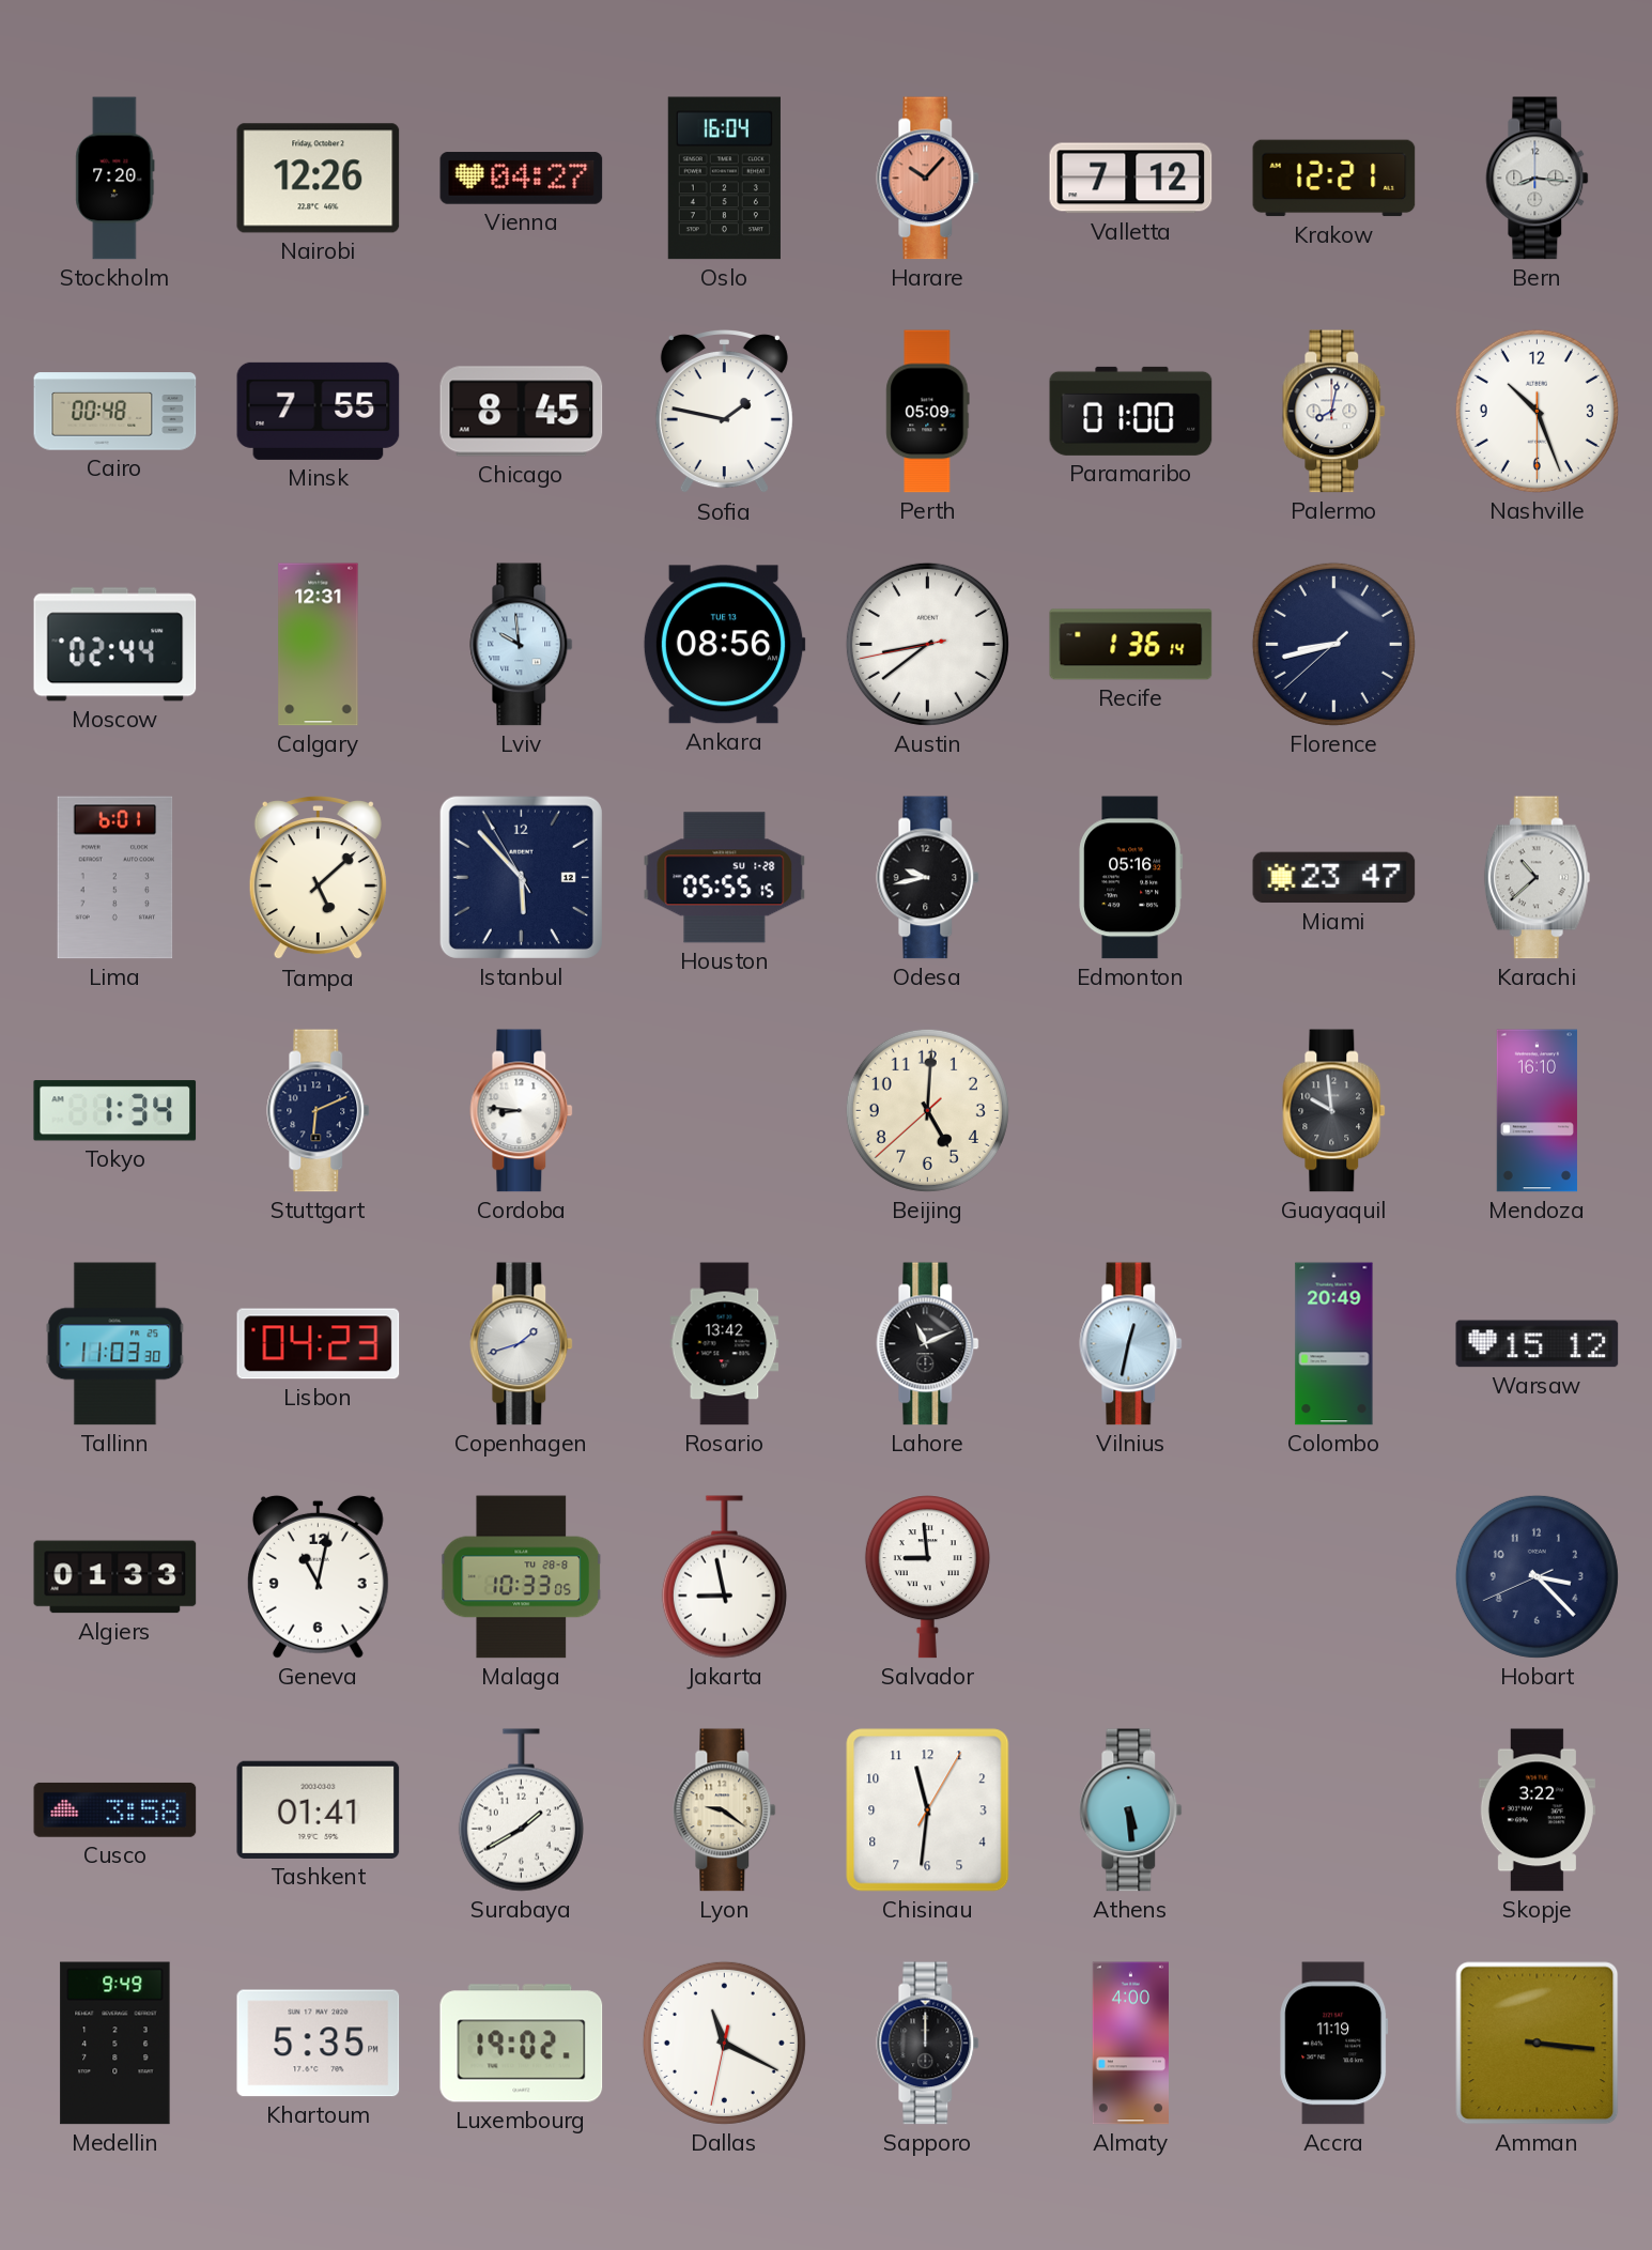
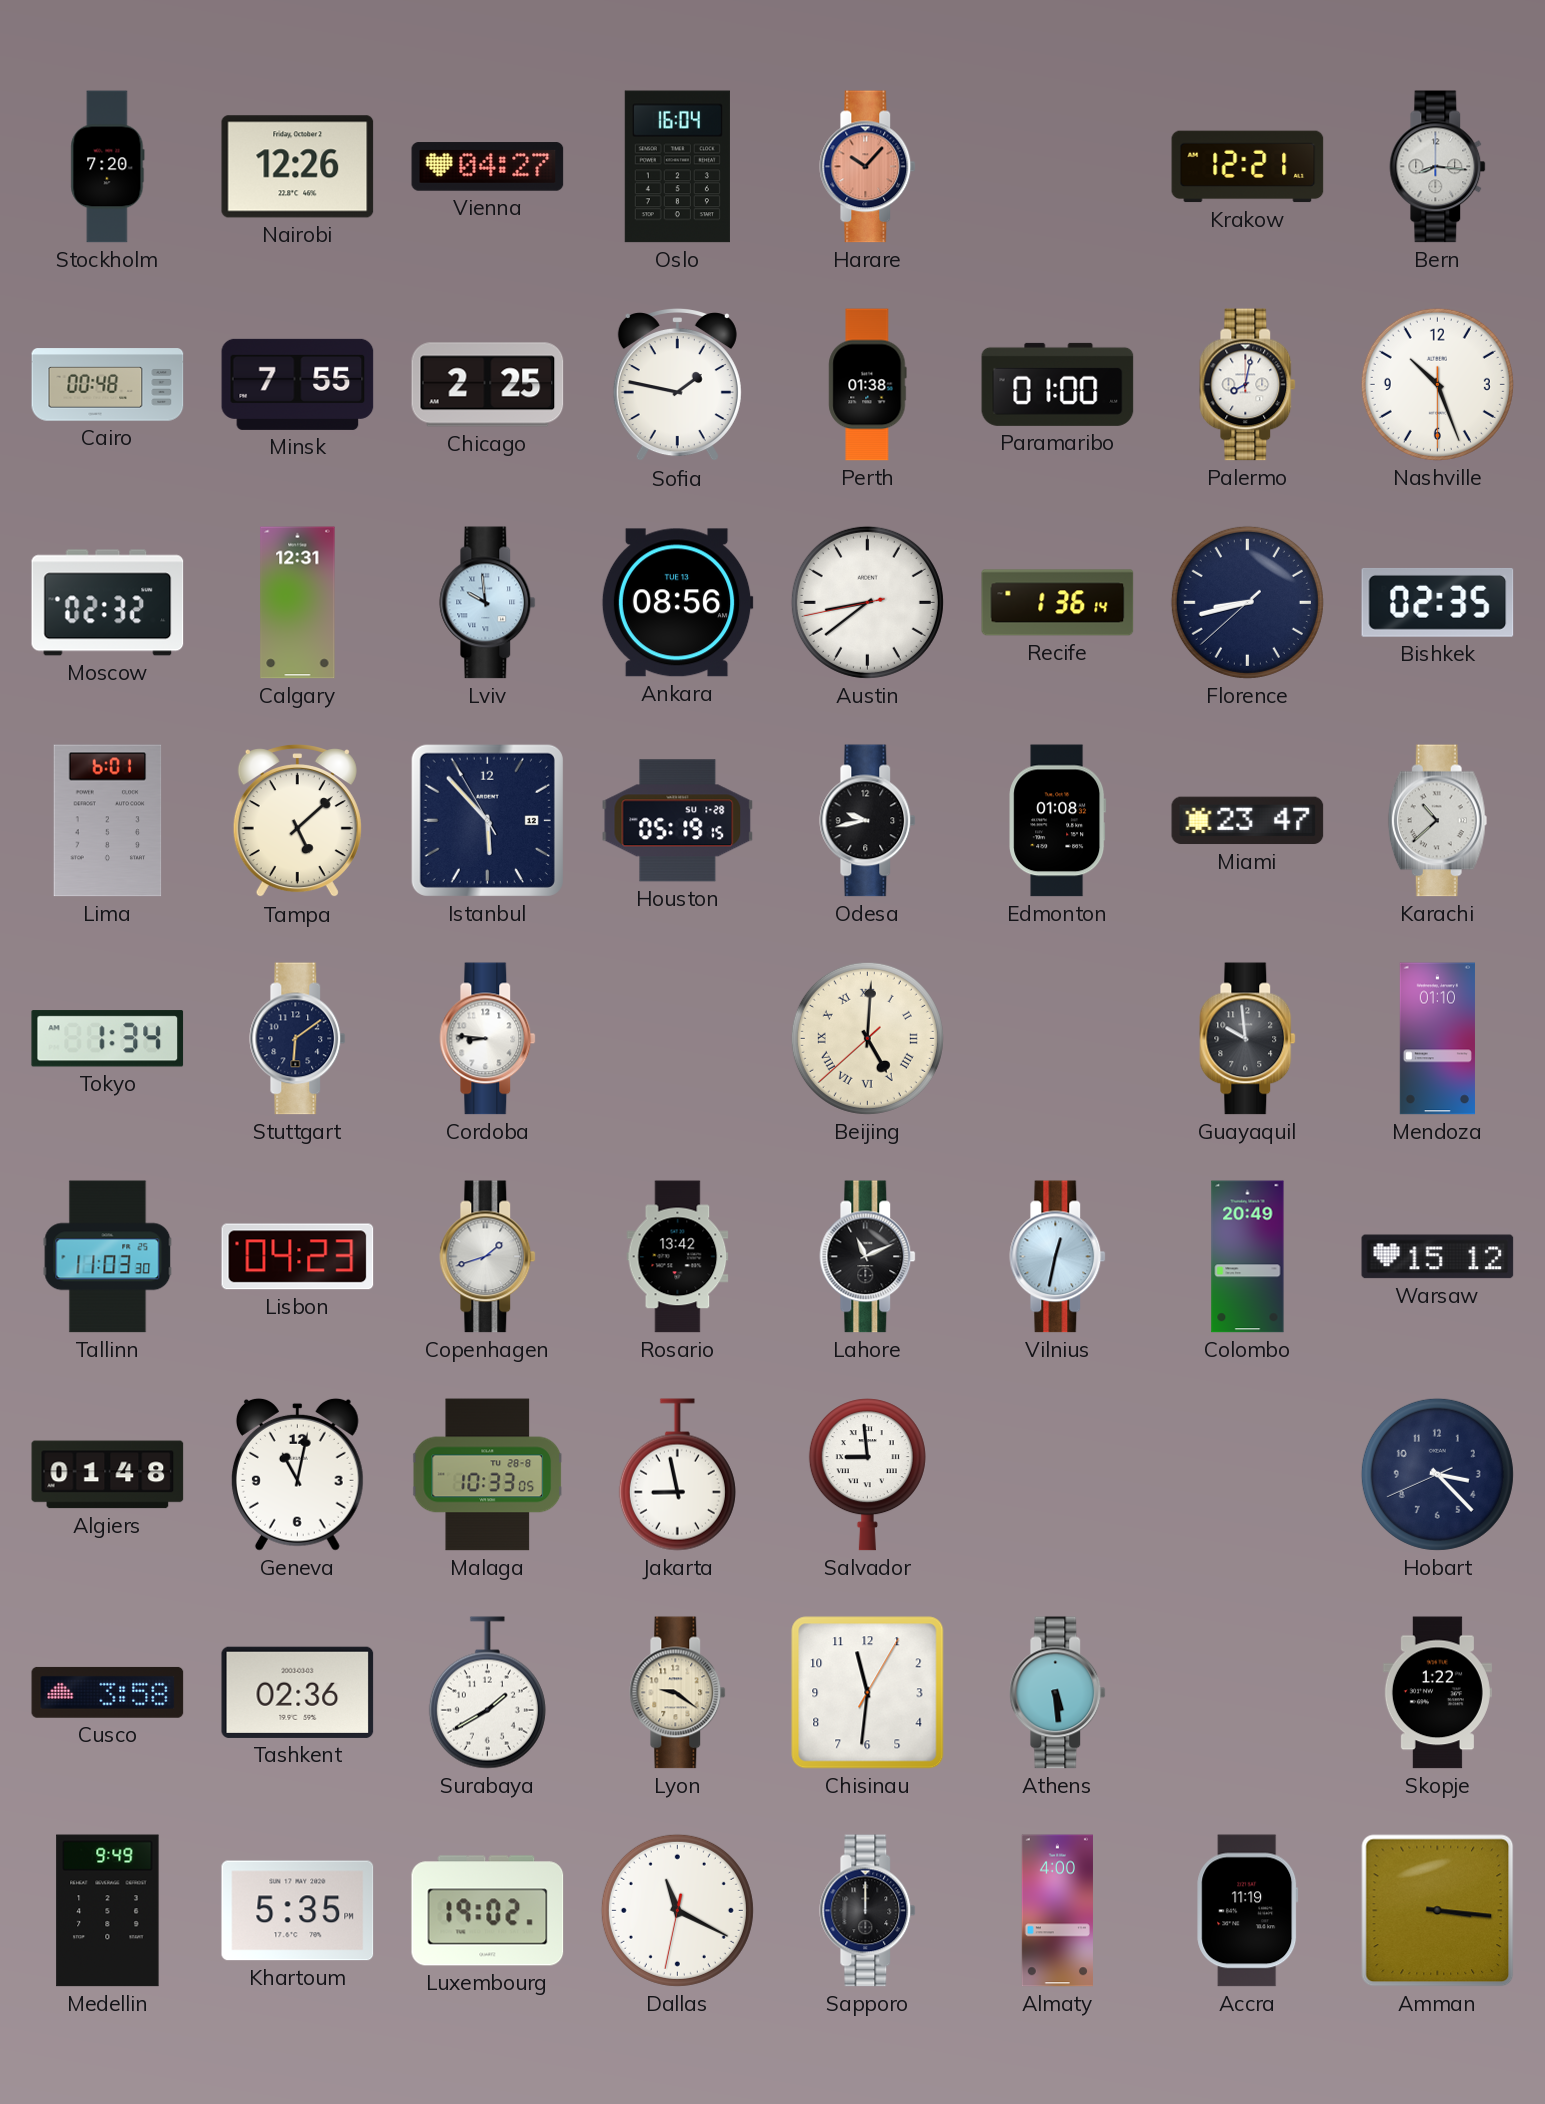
Valletta: 7:12 -> none (1131, 179)
Chicago: 8:45 -> 2:25 (488, 385)
Perth: 05:09 -> 01:38 (868, 385)
Moscow: 02:44 -> 02:32 (108, 603)
Bishkek: none -> 02:35 (1438, 602)
Houston: 05:55 -> 05:19 (678, 821)
Edmonton: 05:16 -> 01:08 (1058, 821)
Stuttgart: 6:11 -> 6:09 (298, 1039)
Beijing numerals: Arabic -> Roman (867, 1038)
Mendoza: 16:10 -> 01:10 (1437, 1039)
Algiers: 01:33 -> 01:48 (108, 1475)
Tashkent: 01:41 -> 02:36 (298, 1692)
Skopje: 3:22 -> 1:22 (1437, 1693)
